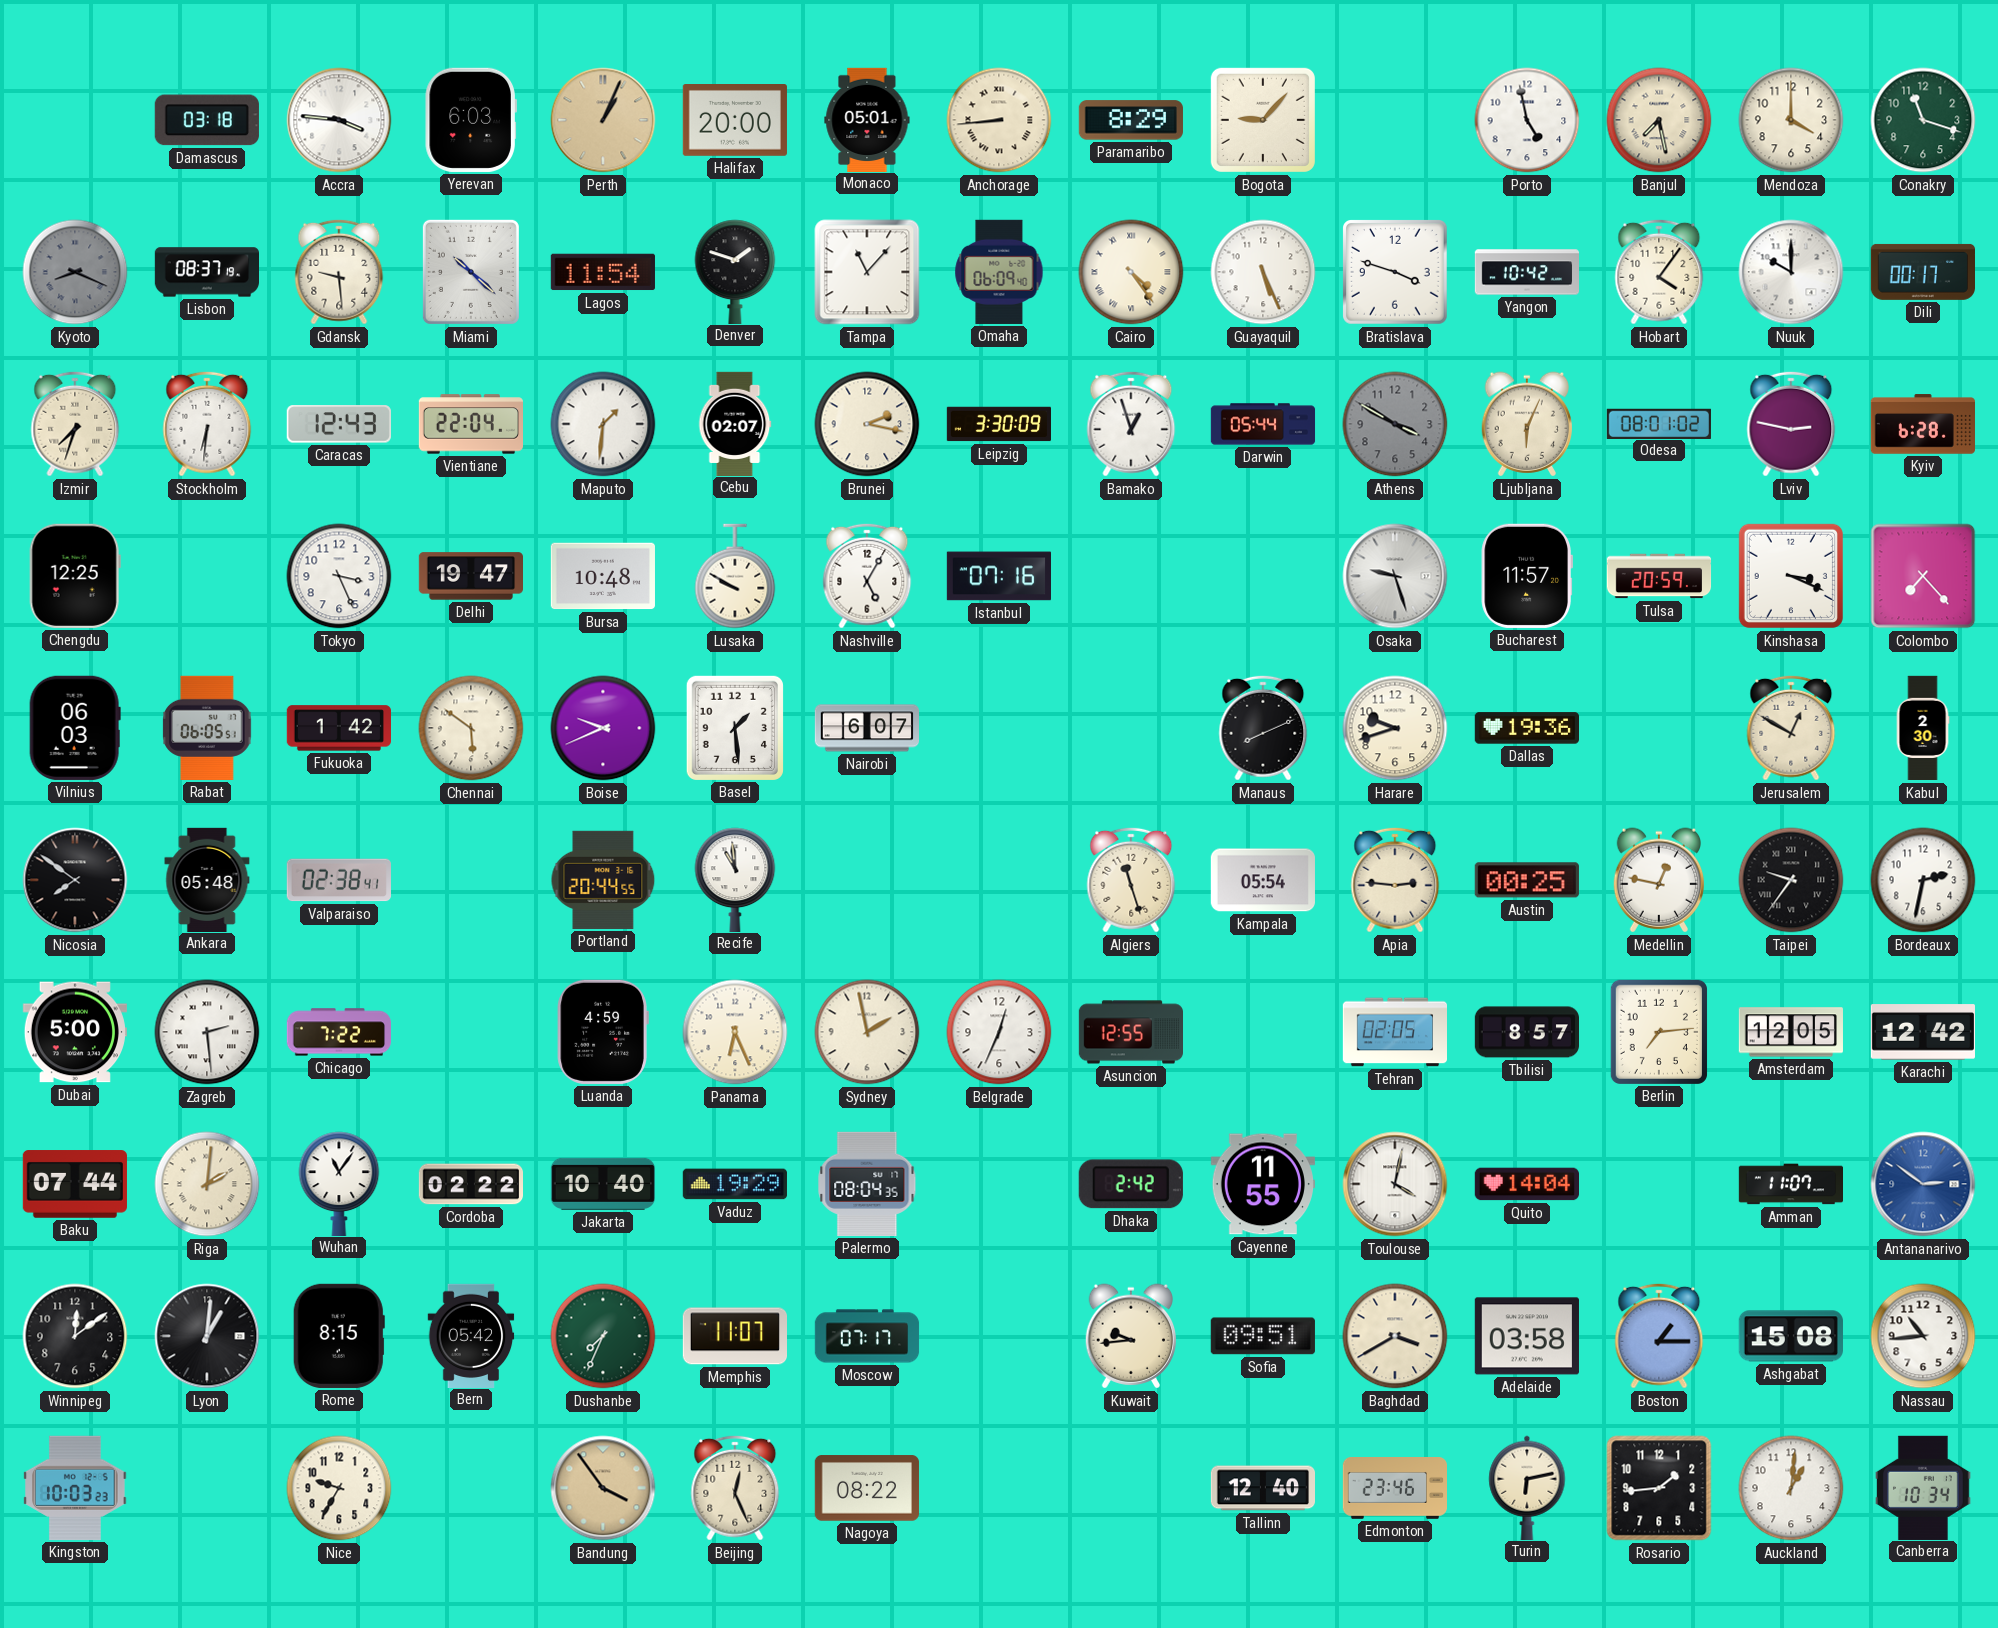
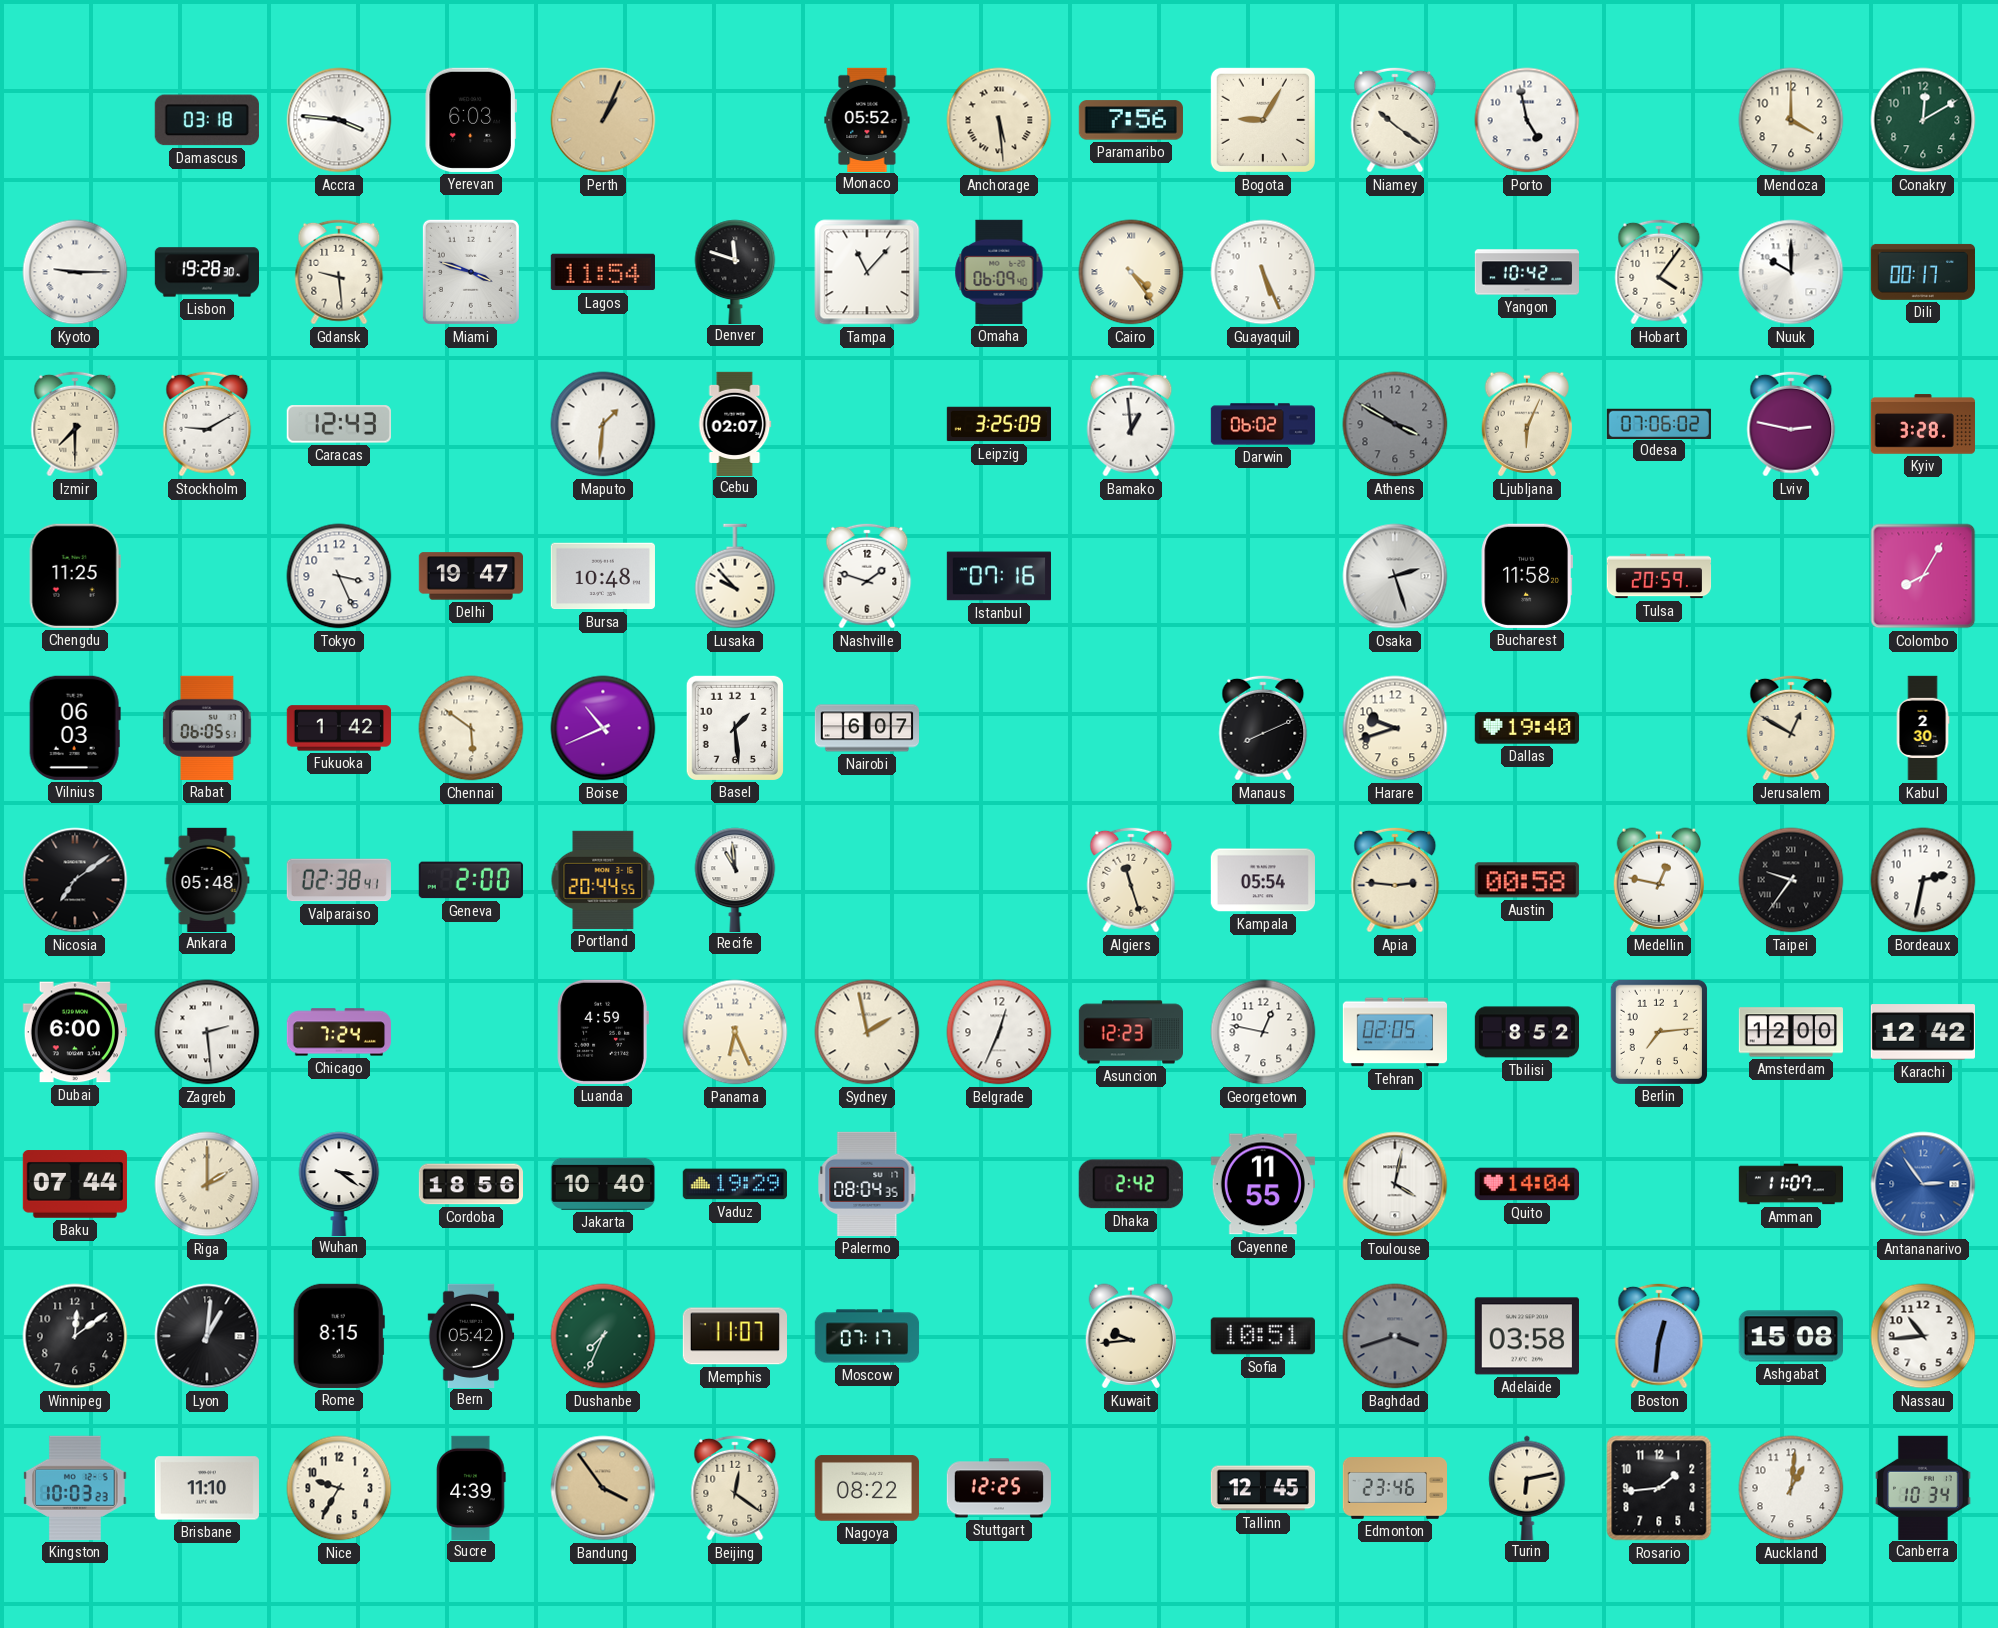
Halifax: 20:00 -> none (735, 121)
Monaco: 05:01 -> 05:52 (867, 119)
Anchorage: 8:44 -> 5:29 (999, 120)
Paramaribo: 8:29 -> 7:56 (1131, 120)
Bogota: 9:07 -> 9:05 (1263, 120)
Niamey: none -> 10:21 (1395, 120)
Banjul: 7:28 -> none (1659, 120)
Conakry: 11:18 -> 12:10 (1923, 120)
Kyoto: 8:19 -> 9:15 (75, 272)
Kyoto dial: grey -> white (75, 272)
Lisbon: 08:37 -> 19:28 (206, 272)
Miami: 10:22 -> 3:48 (471, 272)
Denver: 1:48 -> 11:48 (735, 271)
Bratislava: 3:48 -> none (1396, 273)
Izmir: 7:33 -> 7:30 (75, 424)
Stockholm: 6:31 -> 9:10 (207, 424)
Vientiane: 22:04 -> none (470, 424)
Brunei: 2:17 -> none (867, 424)
Leipzig: 3:30 -> 3:25 (998, 424)
Bamako: 12:57 -> 12:59 (1131, 424)
Darwin: 05:44 -> 06:02 (1263, 424)
Odesa: 08:01 -> 07:06 (1659, 423)
Kyiv: 6:28 -> 3:28 (1922, 424)
Chengdu: 12:25 -> 11:25 (75, 576)
Lusaka: 9:50 -> 9:53 (735, 576)
Nashville: 5:05 -> 1:48 (867, 576)
Osaka: 9:27 -> 2:27 (1395, 576)
Bucharest: 11:57 -> 11:58 (1526, 576)
Kinshasa: 3:19 -> none (1791, 576)
Colombo: 7:23 -> 8:05 (1923, 576)
Boise: 9:41 -> 10:41 (603, 728)
Dallas: 19:36 -> 19:40 (1526, 728)
Nicosia: 7:51 -> 7:09 (75, 880)
Geneva: none -> 2:00 (471, 880)
Austin: 00:25 -> 00:58 (1527, 880)
Dubai: 5:00 -> 6:00 (75, 1032)
Chicago: 7:22 -> 7:24 (338, 1032)
Asuncion: 12:55 -> 12:23 (1130, 1032)
Georgetown: none -> 12:47 (1263, 1032)
Tbilisi: 8:57 -> 8:52 (1526, 1032)
Amsterdam: 12:05 -> 12:00 (1791, 1032)
Riga: 2:01 -> 2:00 (207, 1184)
Wuhan: 11:06 -> 3:21 (339, 1183)
Cordoba: 02:22 -> 18:56 (470, 1184)
Antananarivo: 2:51 -> 2:54 (1923, 1184)
Sofia: 09:51 -> 10:51 (1263, 1336)
Baghdad: 3:40 -> 3:42 (1395, 1336)
Baghdad dial: cream -> grey (1395, 1336)
Boston: 1:15 -> 12:31 (1659, 1336)
Brisbane: none -> 11:10 (207, 1488)
Sucre: none -> 4:39 (471, 1487)
Beijing: 12:26 -> 12:21 (735, 1488)
Stuttgart: none -> 12:25 (999, 1488)
Tallinn: 12:40 -> 12:45 (1262, 1488)
